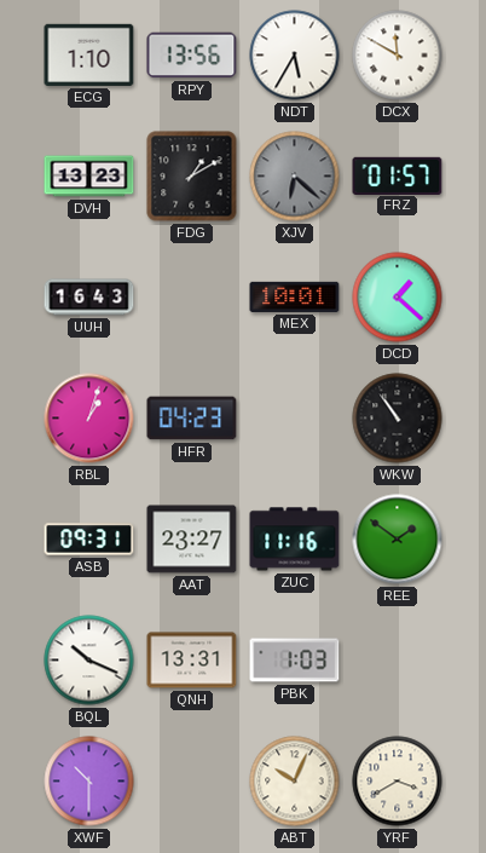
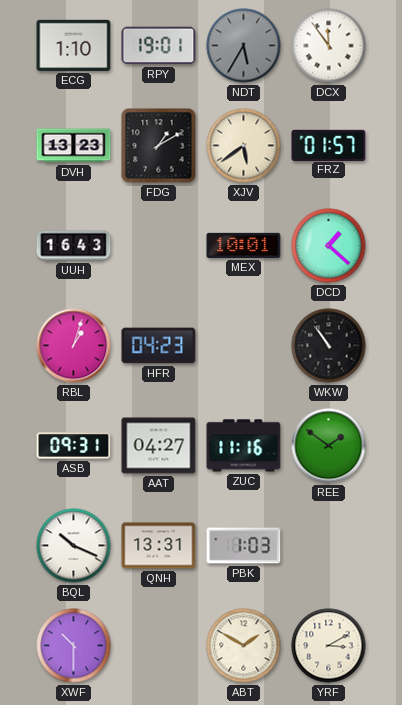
RPY: 13:56 -> 19:01 (159, 46)
NDT dial: white -> grey (244, 46)
DCX: 11:50 -> 11:54 (329, 46)
XJV: 6:22 -> 5:39 (244, 146)
XJV dial: grey -> cream (244, 146)
AAT: 23:27 -> 04:27 (159, 446)
ABT: 10:04 -> 1:50 (244, 646)
YRF: 3:40 -> 3:10 (329, 646)
